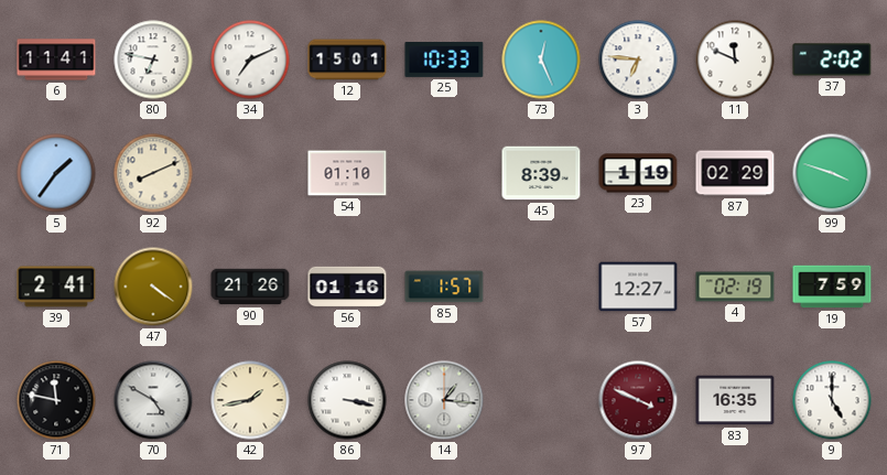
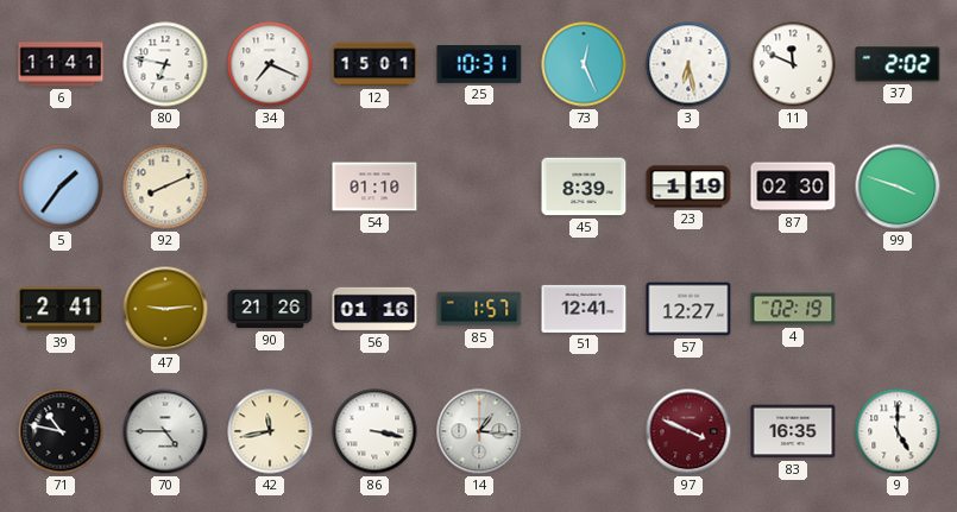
34: 7:11 -> 7:19 (270, 64)
25: 10:33 -> 10:31 (479, 64)
3: 6:46 -> 6:28 (688, 64)
87: 02:29 -> 02:30 (793, 187)
47: 4:21 -> 9:14 (165, 309)
51: none -> 12:41 (584, 309)
19: 7:59 -> none (832, 287)
71: 11:47 -> 10:47 (61, 431)
70: 4:50 -> 4:45 (165, 431)
42: 1:43 -> 11:43 (270, 431)
